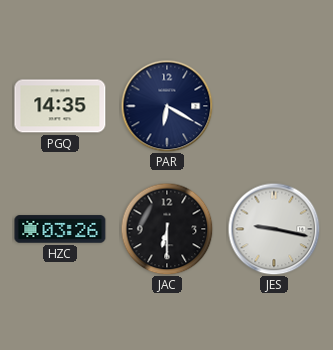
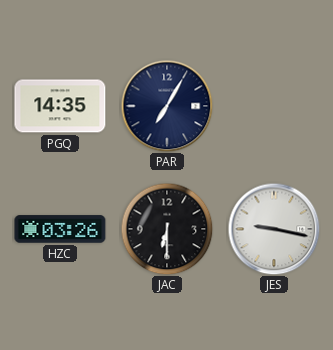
PAR: 6:20 -> 7:05 (167, 106)
